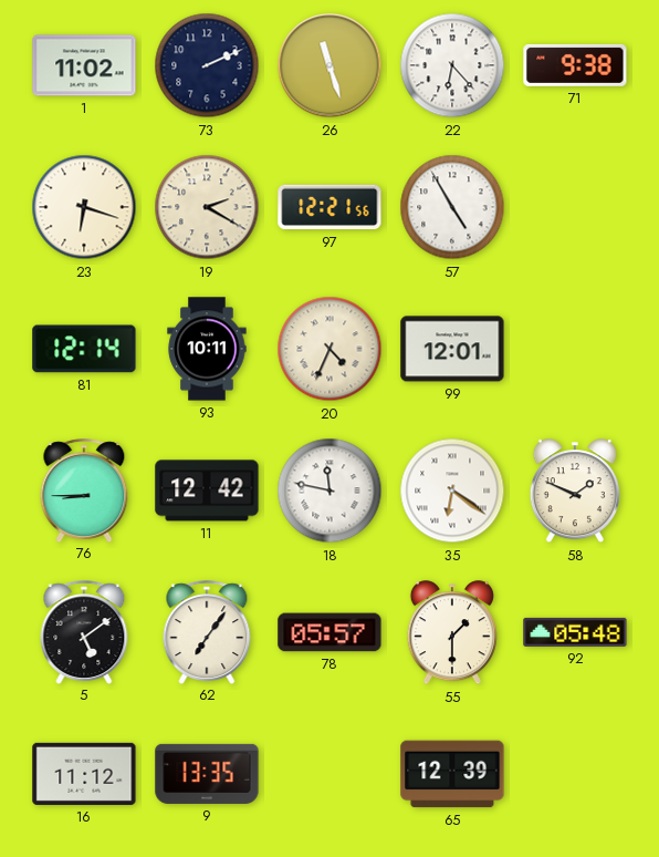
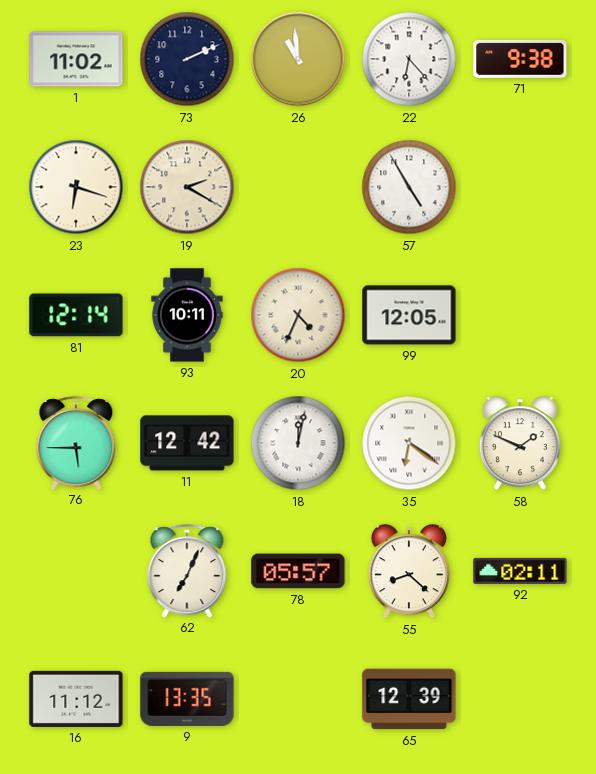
26: 11:27 -> 10:59 (298, 59)
97: 12:21 -> none (329, 207)
99: 12:01 -> 12:05 (409, 315)
76: 8:45 -> 5:45 (76, 443)
18: 11:47 -> 12:02 (298, 443)
5: 5:09 -> none (84, 632)
62: 7:06 -> 7:04 (187, 571)
55: 1:30 -> 8:22 (409, 572)
92: 05:48 -> 02:11 (520, 571)
